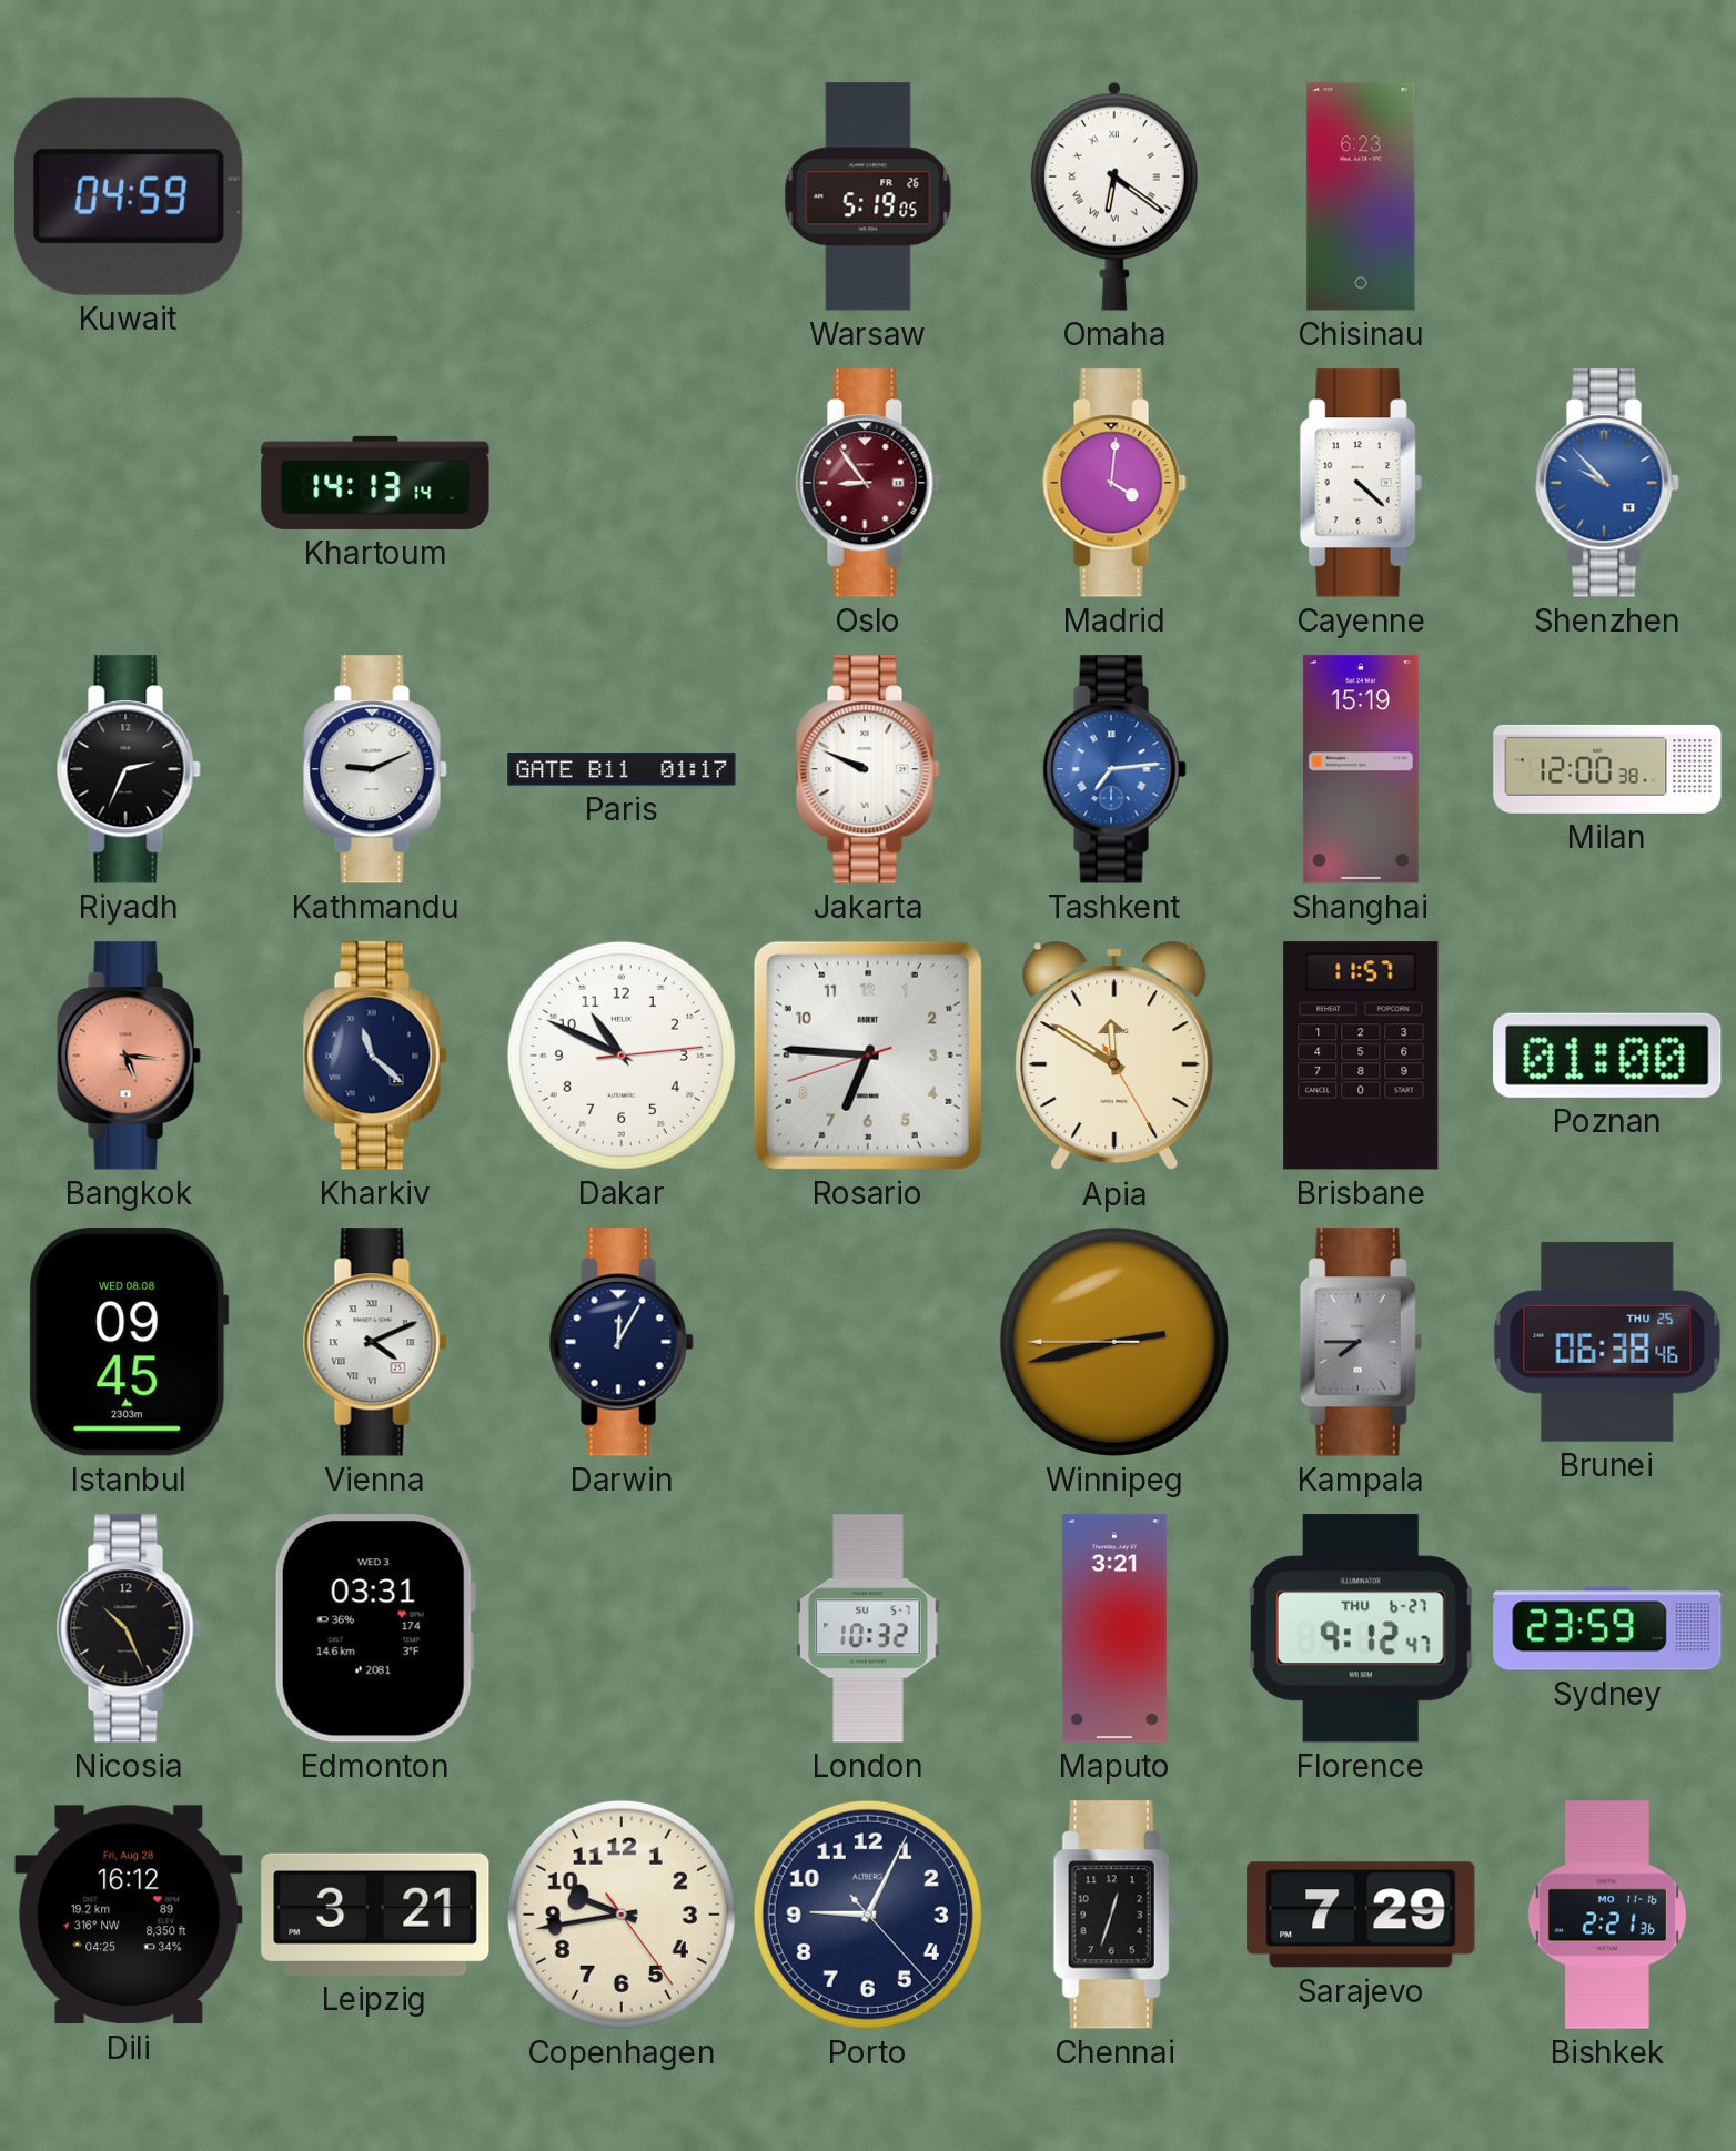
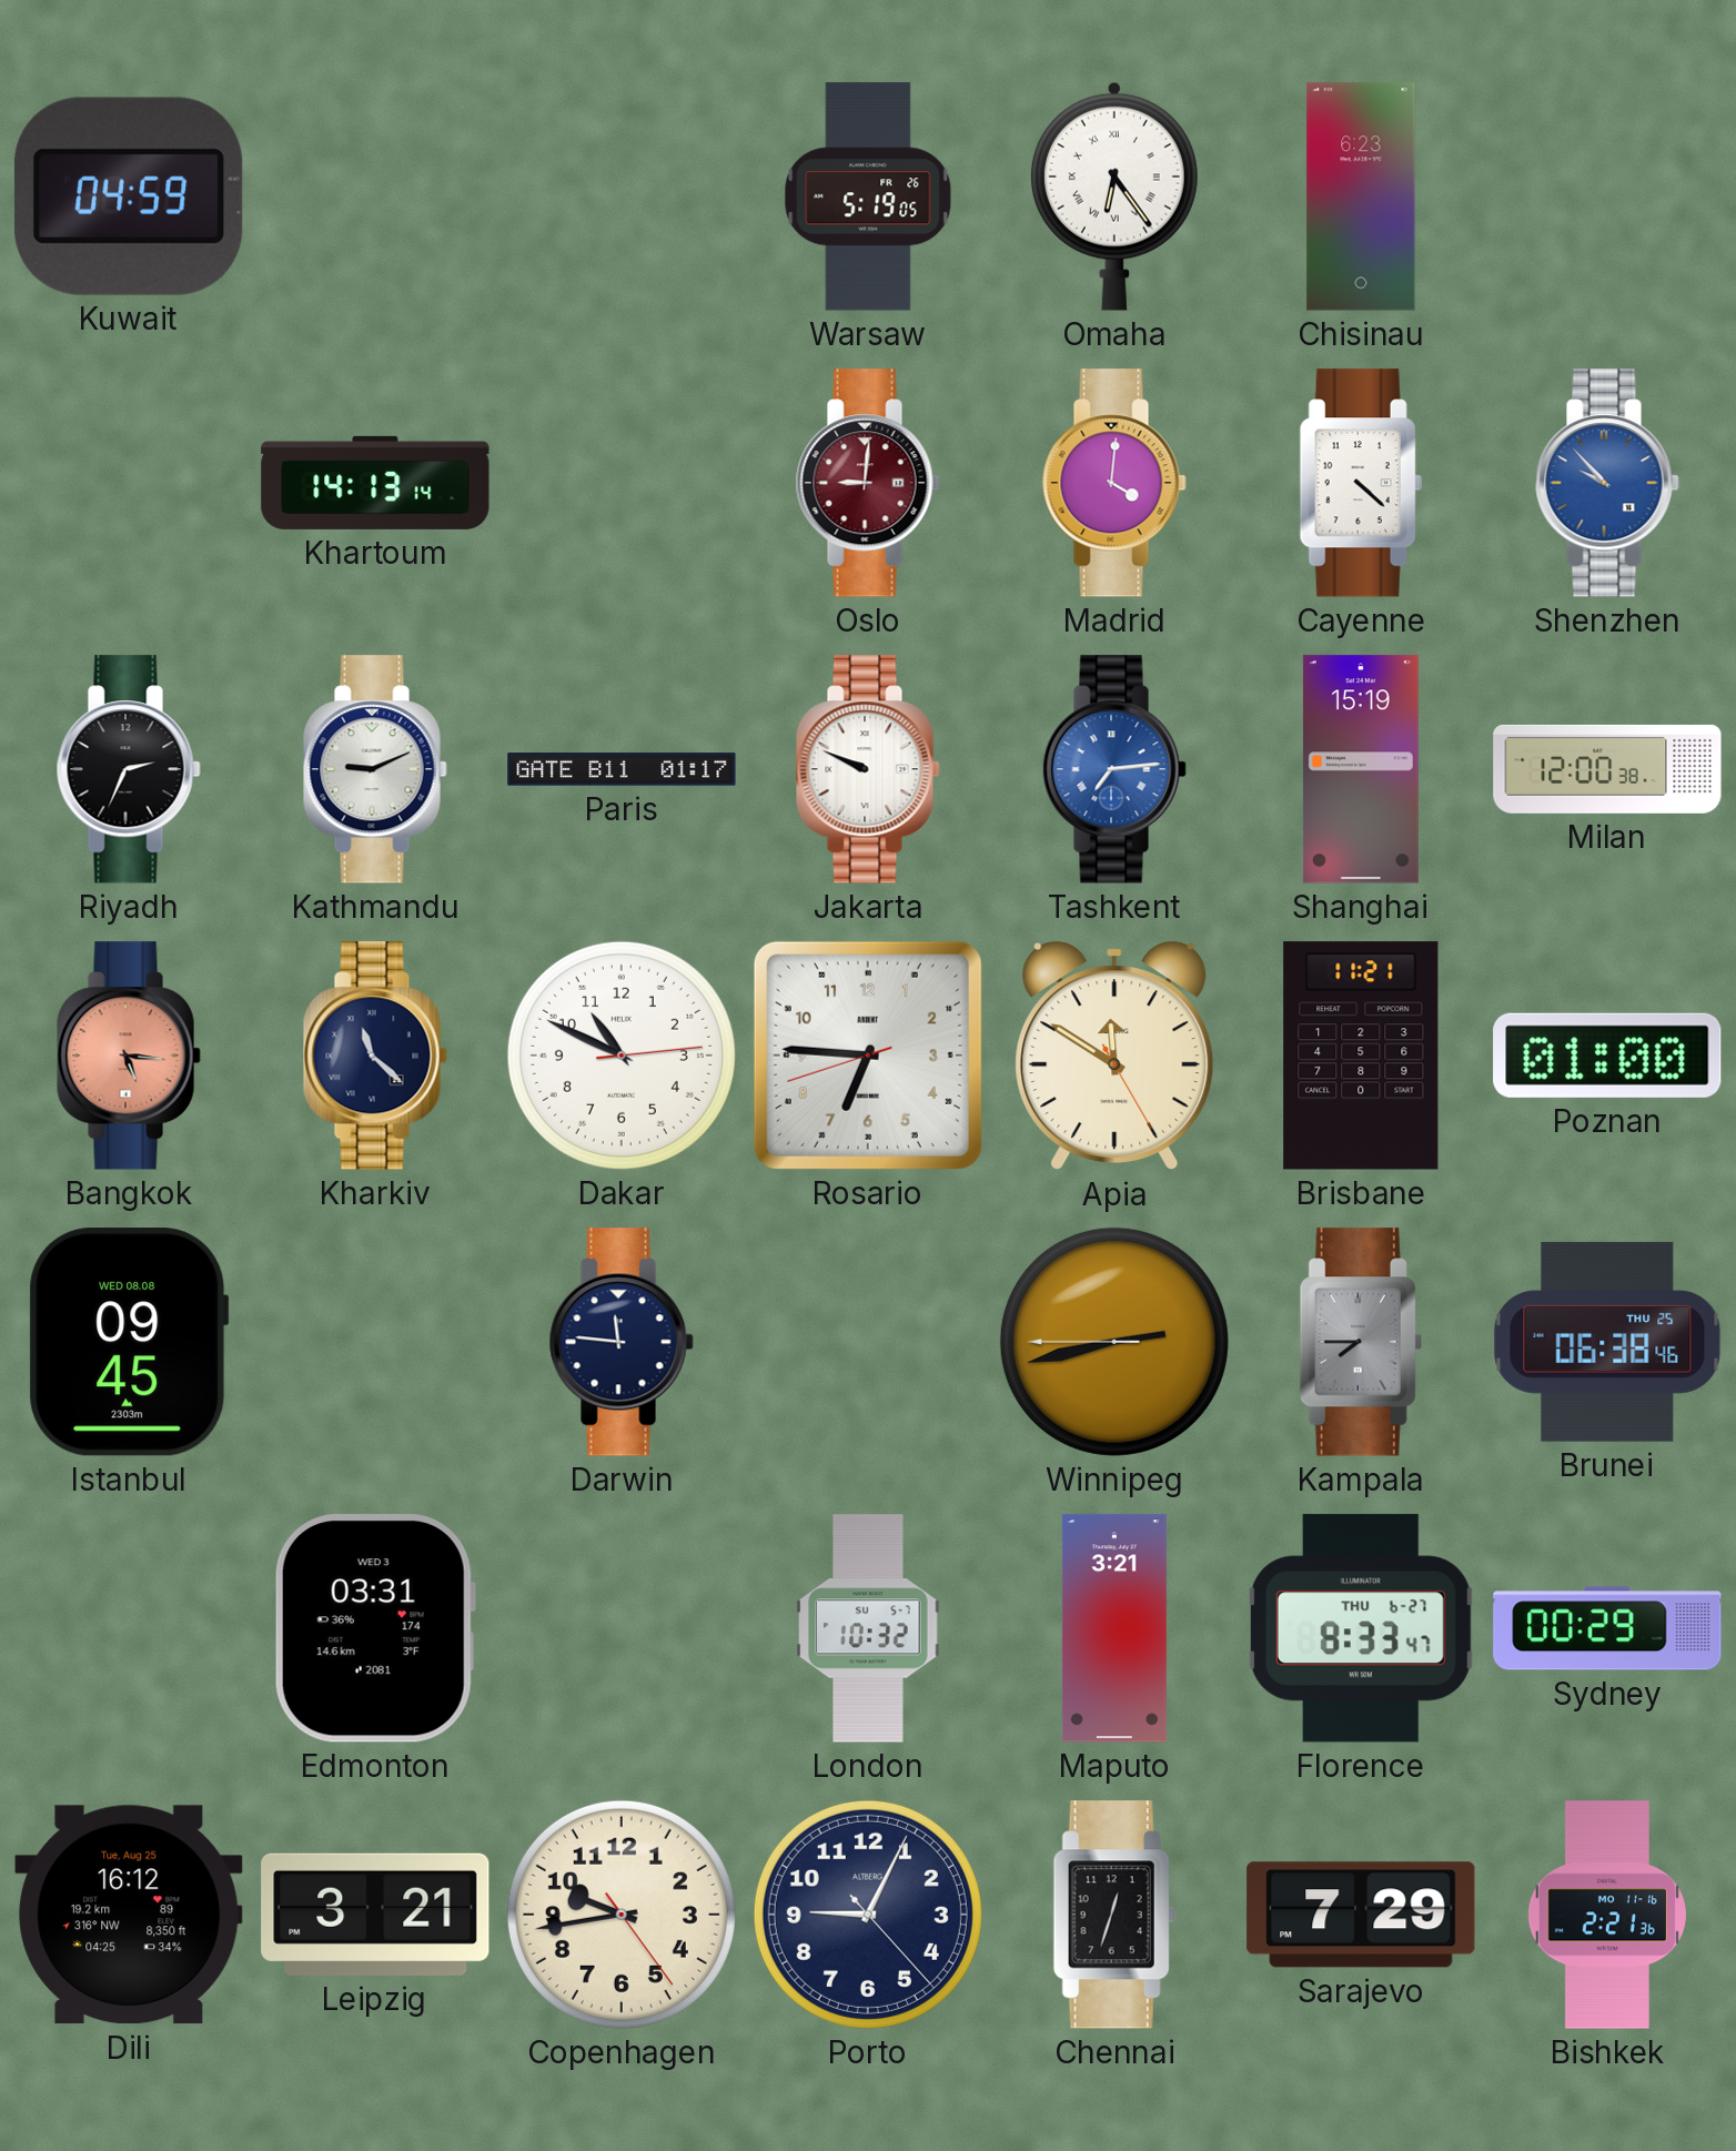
Omaha: 6:21 -> 6:24 (1114, 196)
Oslo: 8:54 -> 9:01 (868, 483)
Brisbane: 11:57 -> 11:21 (1361, 1056)
Vienna: 4:11 -> none (375, 1342)
Darwin: 12:05 -> 11:46 (622, 1342)
Nicosia: 10:26 -> none (129, 1628)
Florence: 9:12 -> 8:33 (1361, 1628)
Sydney: 23:59 -> 00:29 (1607, 1628)
Dili date: Fri, Aug 28 -> Tue, Aug 25 (129, 1915)
